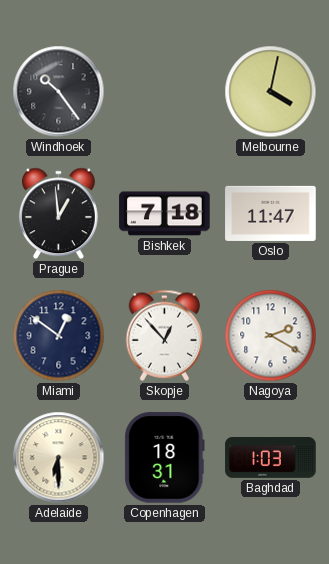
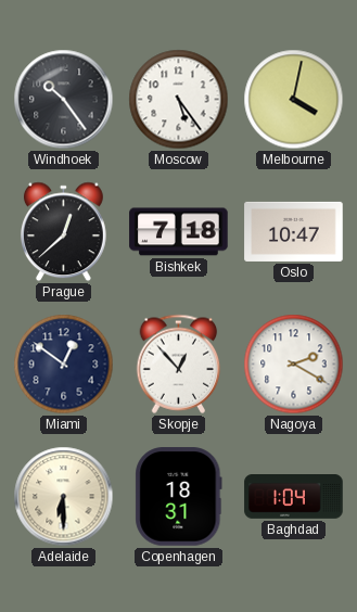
Moscow: none -> 5:24 (179, 100)
Prague: 12:59 -> 12:38 (63, 232)
Oslo: 11:47 -> 10:47 (294, 231)
Baghdad: 1:03 -> 1:04 (294, 497)
